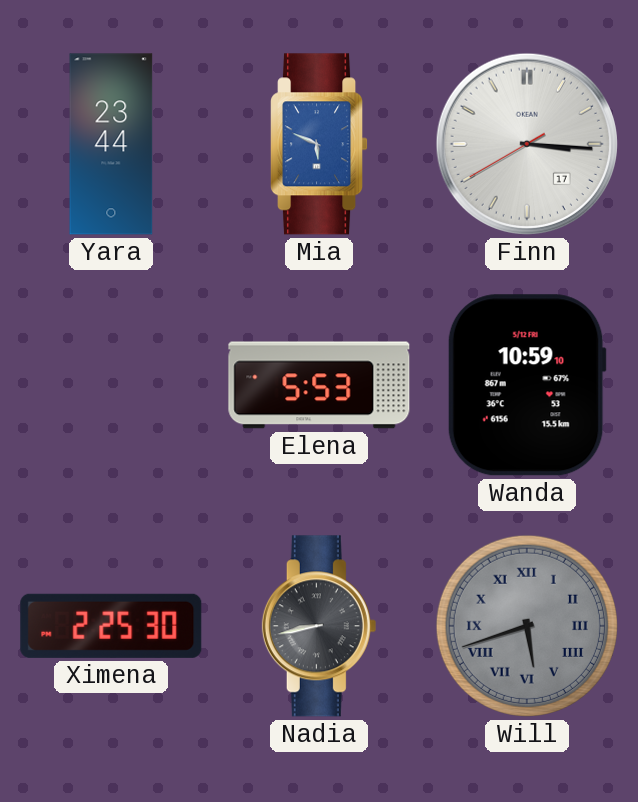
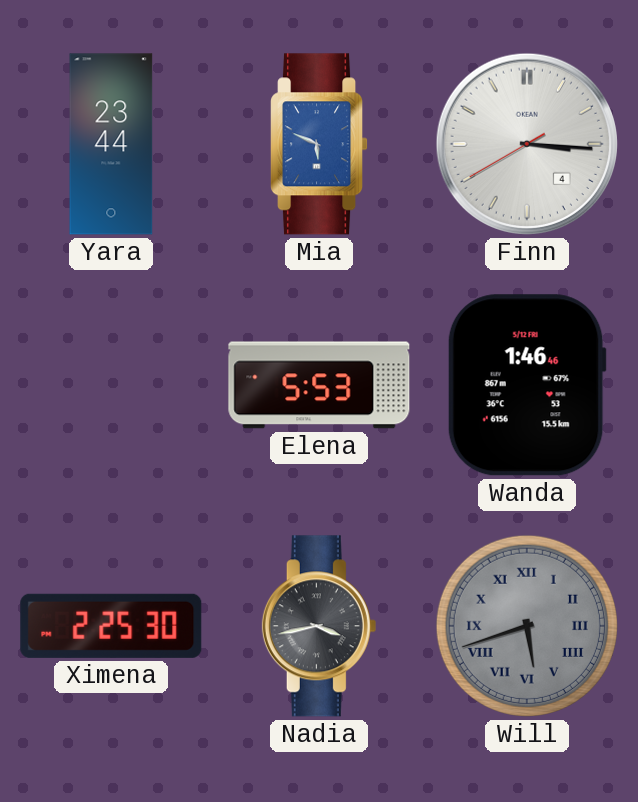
Finn date: 17 -> 4 (527, 144)
Wanda: 10:59 -> 1:46 (527, 385)
Nadia: 8:43 -> 3:43 (319, 626)
